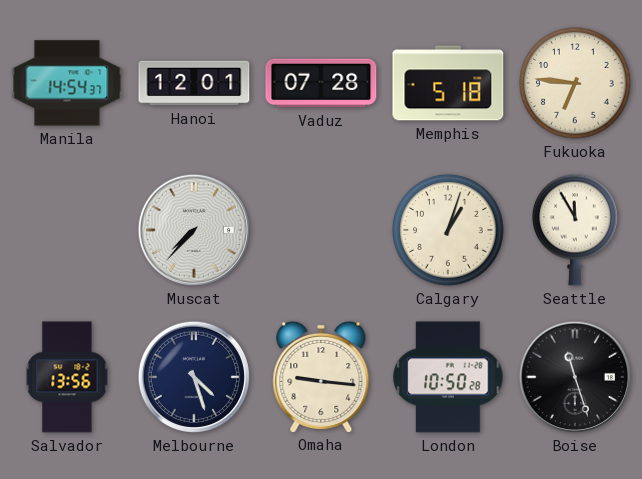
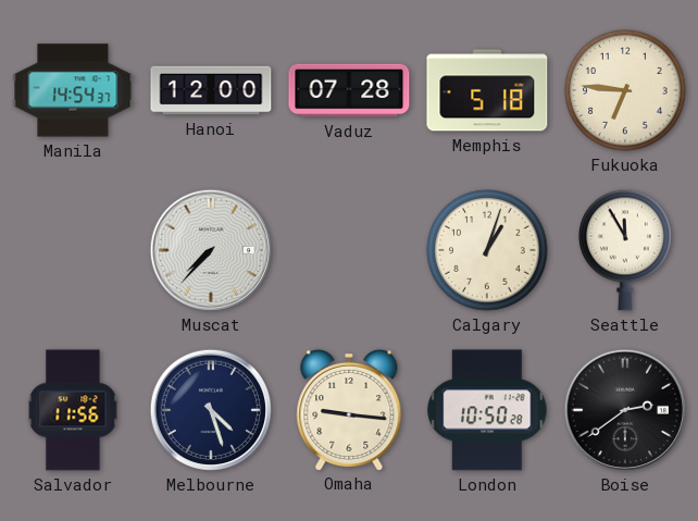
Hanoi: 12:01 -> 12:00 (211, 90)
Salvador: 13:56 -> 11:56 (73, 410)
Boise: 11:27 -> 2:39 (625, 410)
